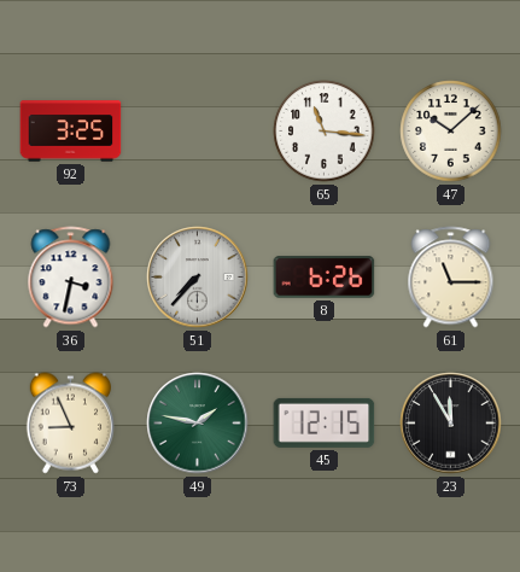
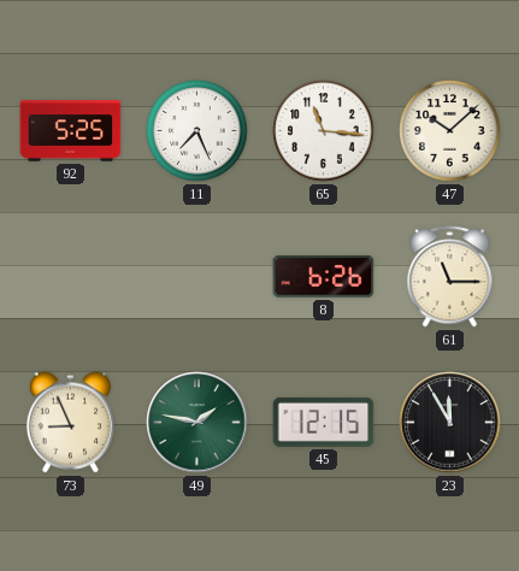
92: 3:25 -> 5:25 (71, 131)
11: none -> 7:26 (197, 131)
36: 3:32 -> none (71, 278)
51: 7:37 -> none (198, 278)
